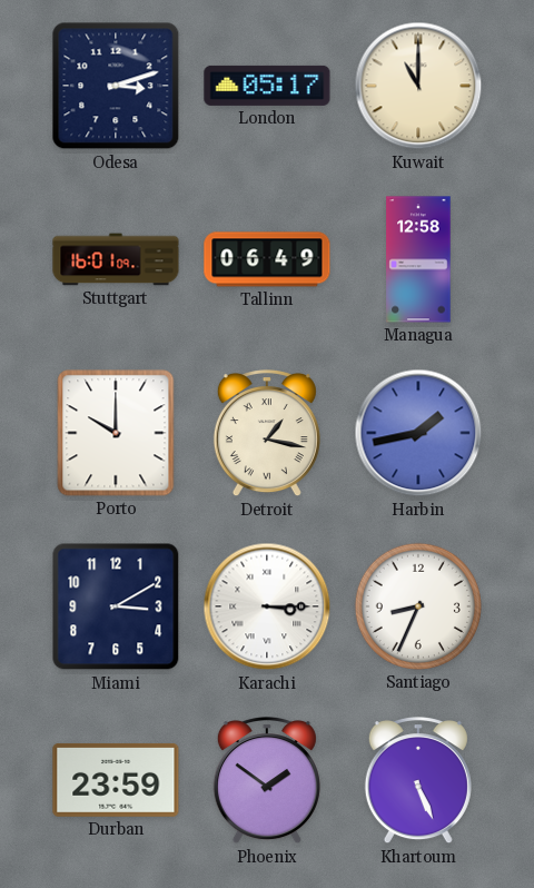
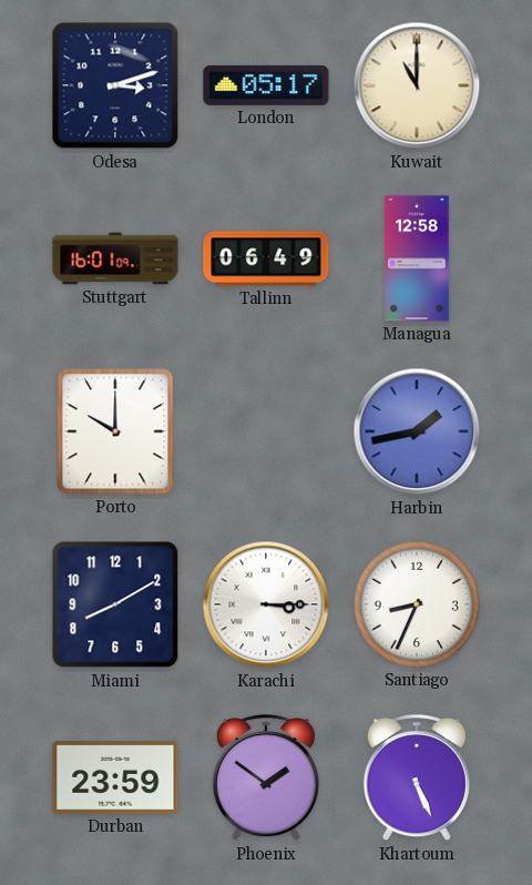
Detroit: 1:17 -> none (267, 434)
Miami: 3:10 -> 8:10 (115, 604)
